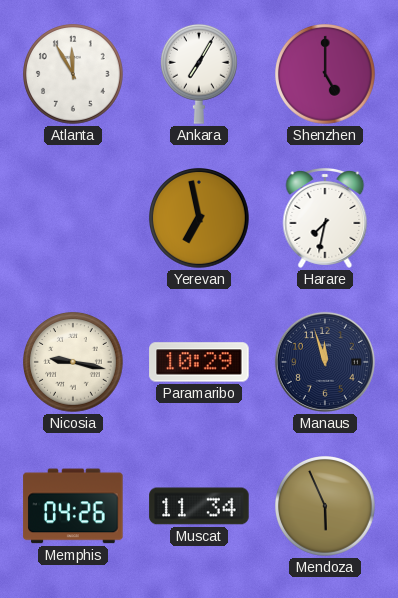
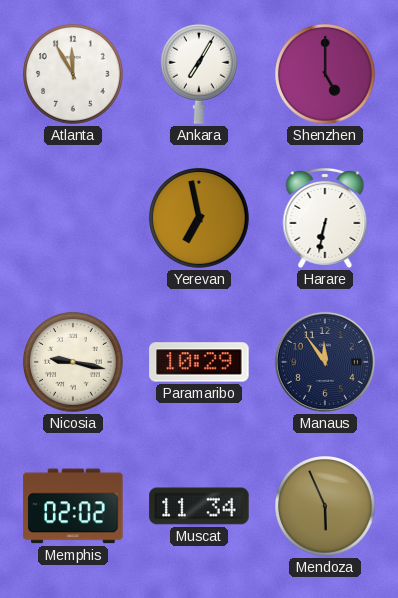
Harare: 7:32 -> 6:32 (325, 218)
Manaus: 11:57 -> 11:54 (325, 362)
Memphis: 04:26 -> 02:02 (73, 506)
